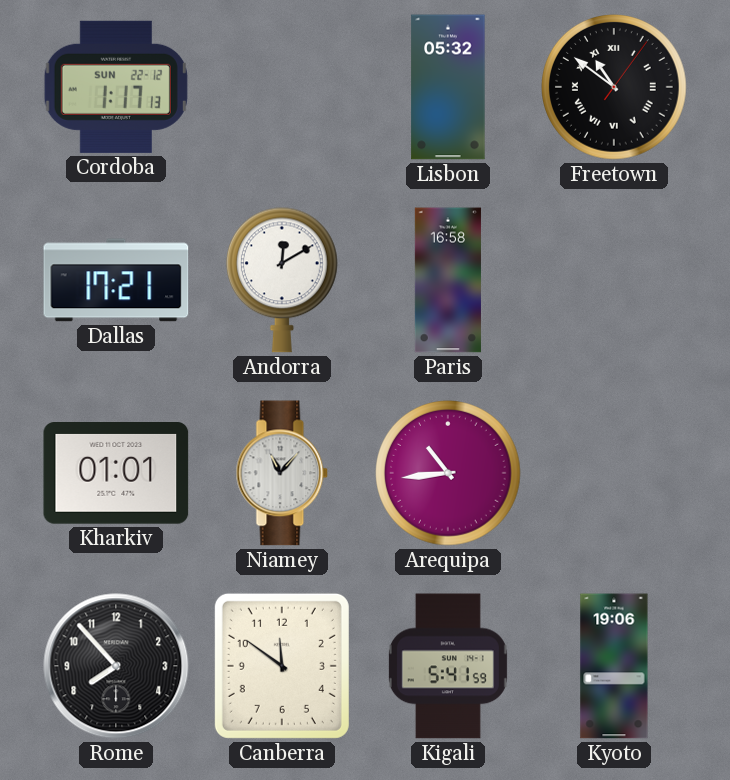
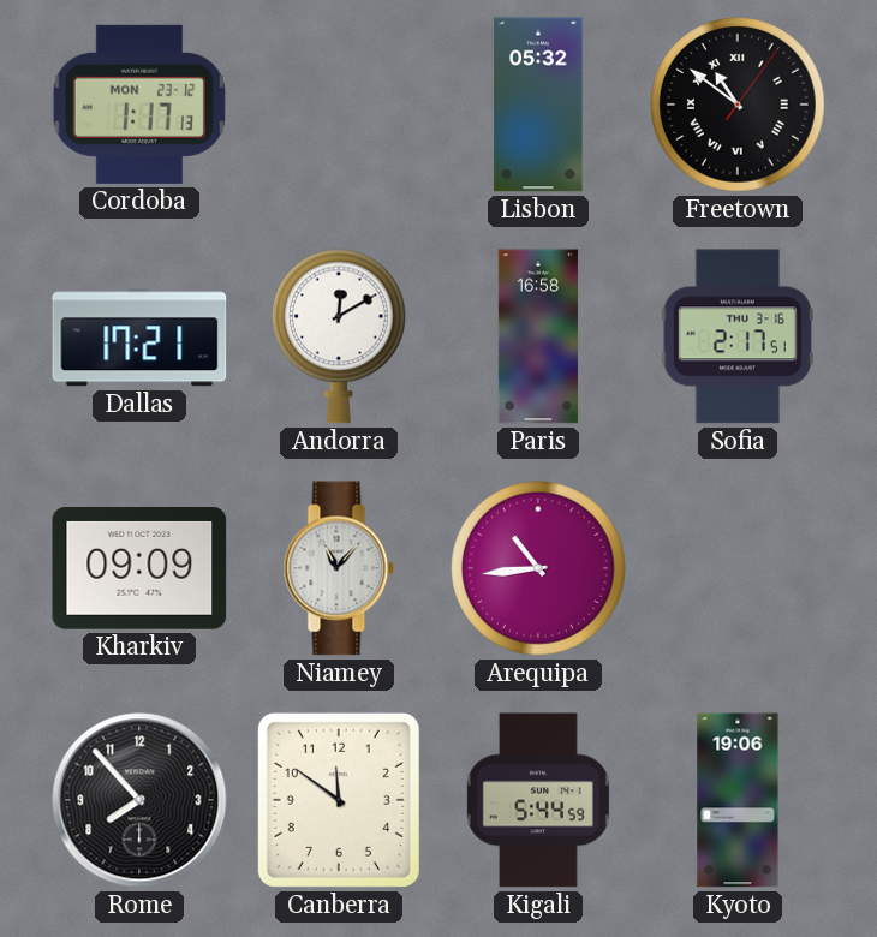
Cordoba date: SUN 22-12 -> MON 23-12 (139, 105)
Sofia: none -> 2:17 (738, 336)
Kharkiv: 01:01 -> 09:09 (139, 569)
Kigali: 5:41 -> 5:44 (538, 800)
